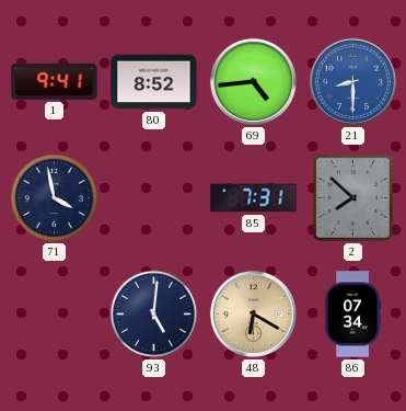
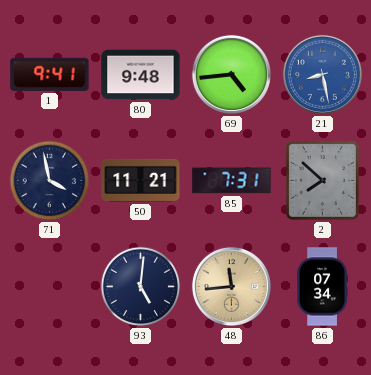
80: 8:52 -> 9:48 (141, 75)
21: 8:30 -> 8:28 (322, 74)
50: none -> 11:21 (141, 180)
48: 6:20 -> 11:44 (231, 286)
